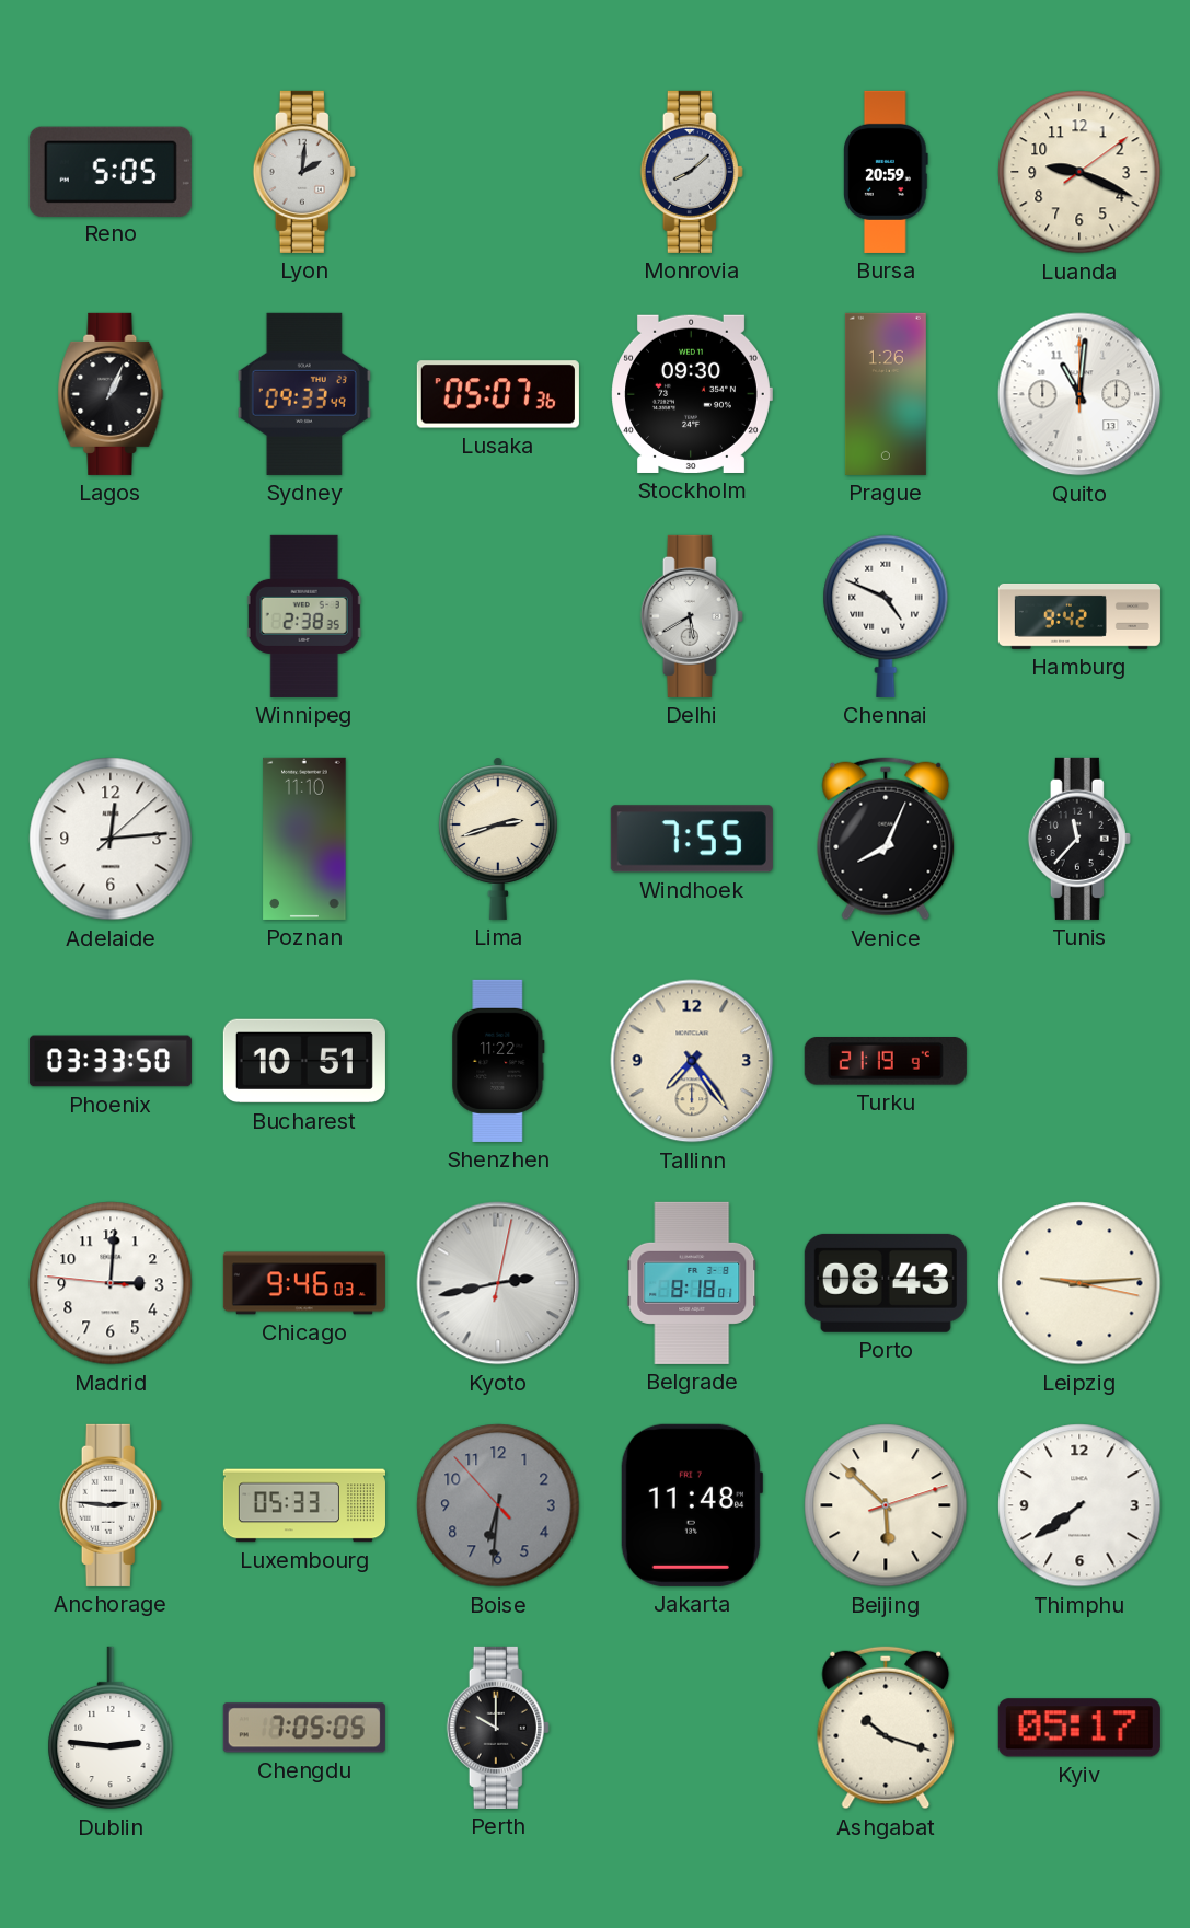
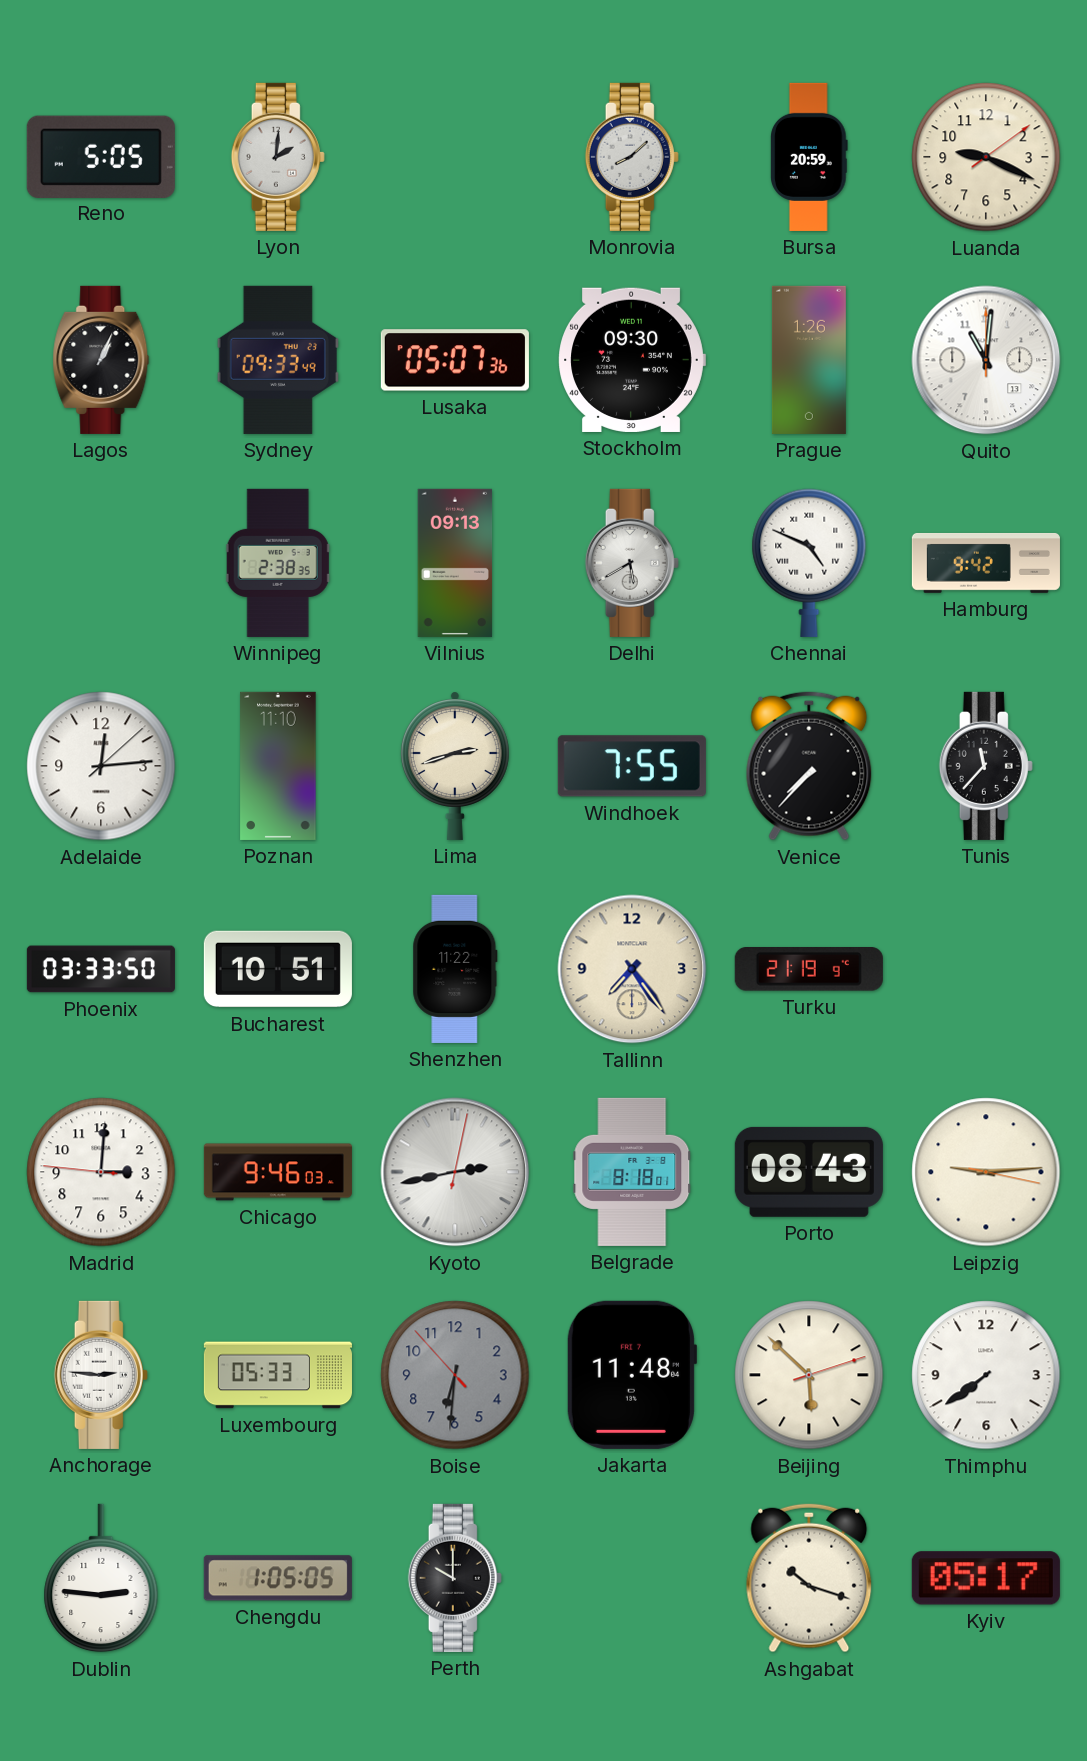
Vilnius: none -> 09:13 (455, 563)
Venice: 8:04 -> 7:37 (809, 766)
Chengdu: 7:05 -> 1:05 (278, 1578)
